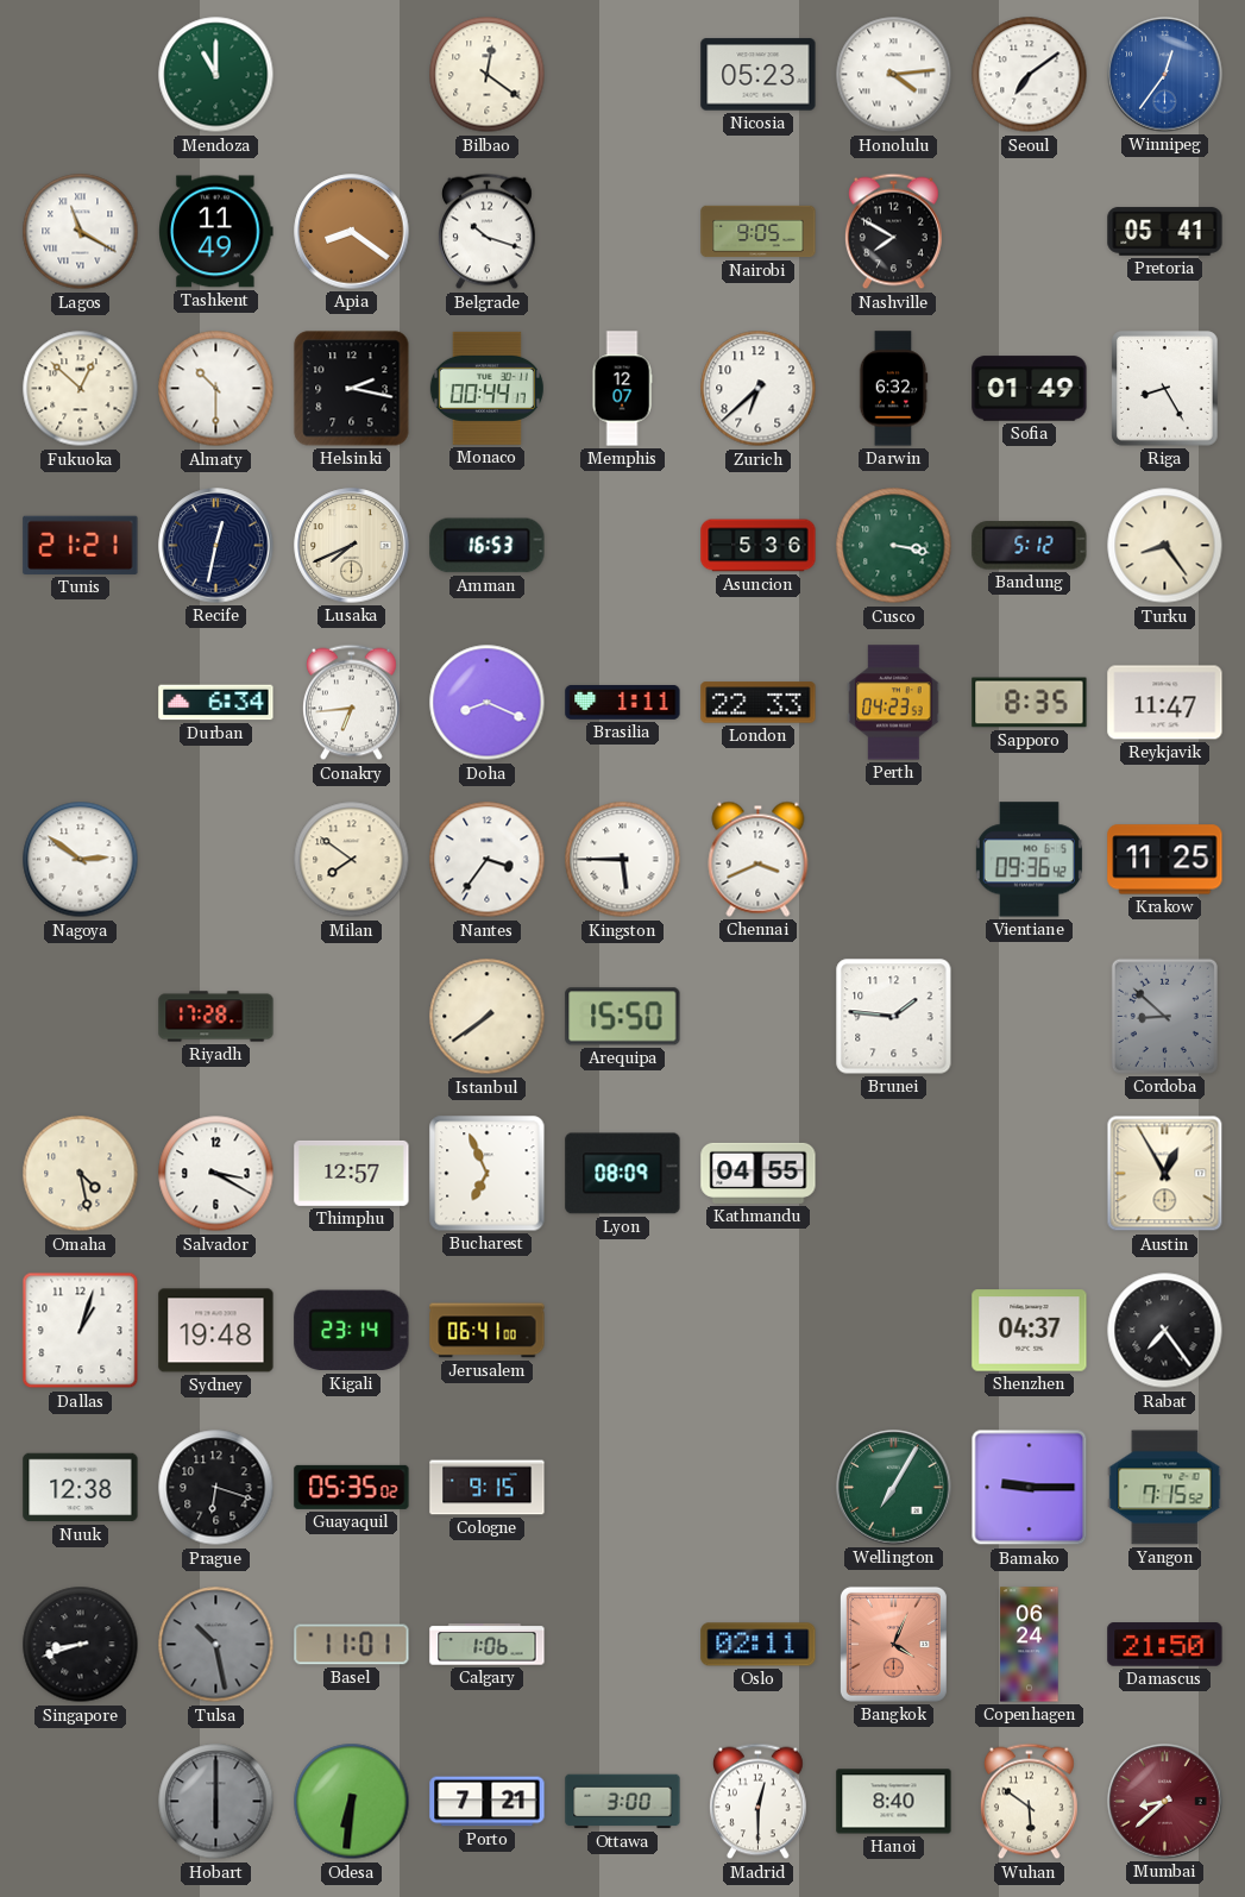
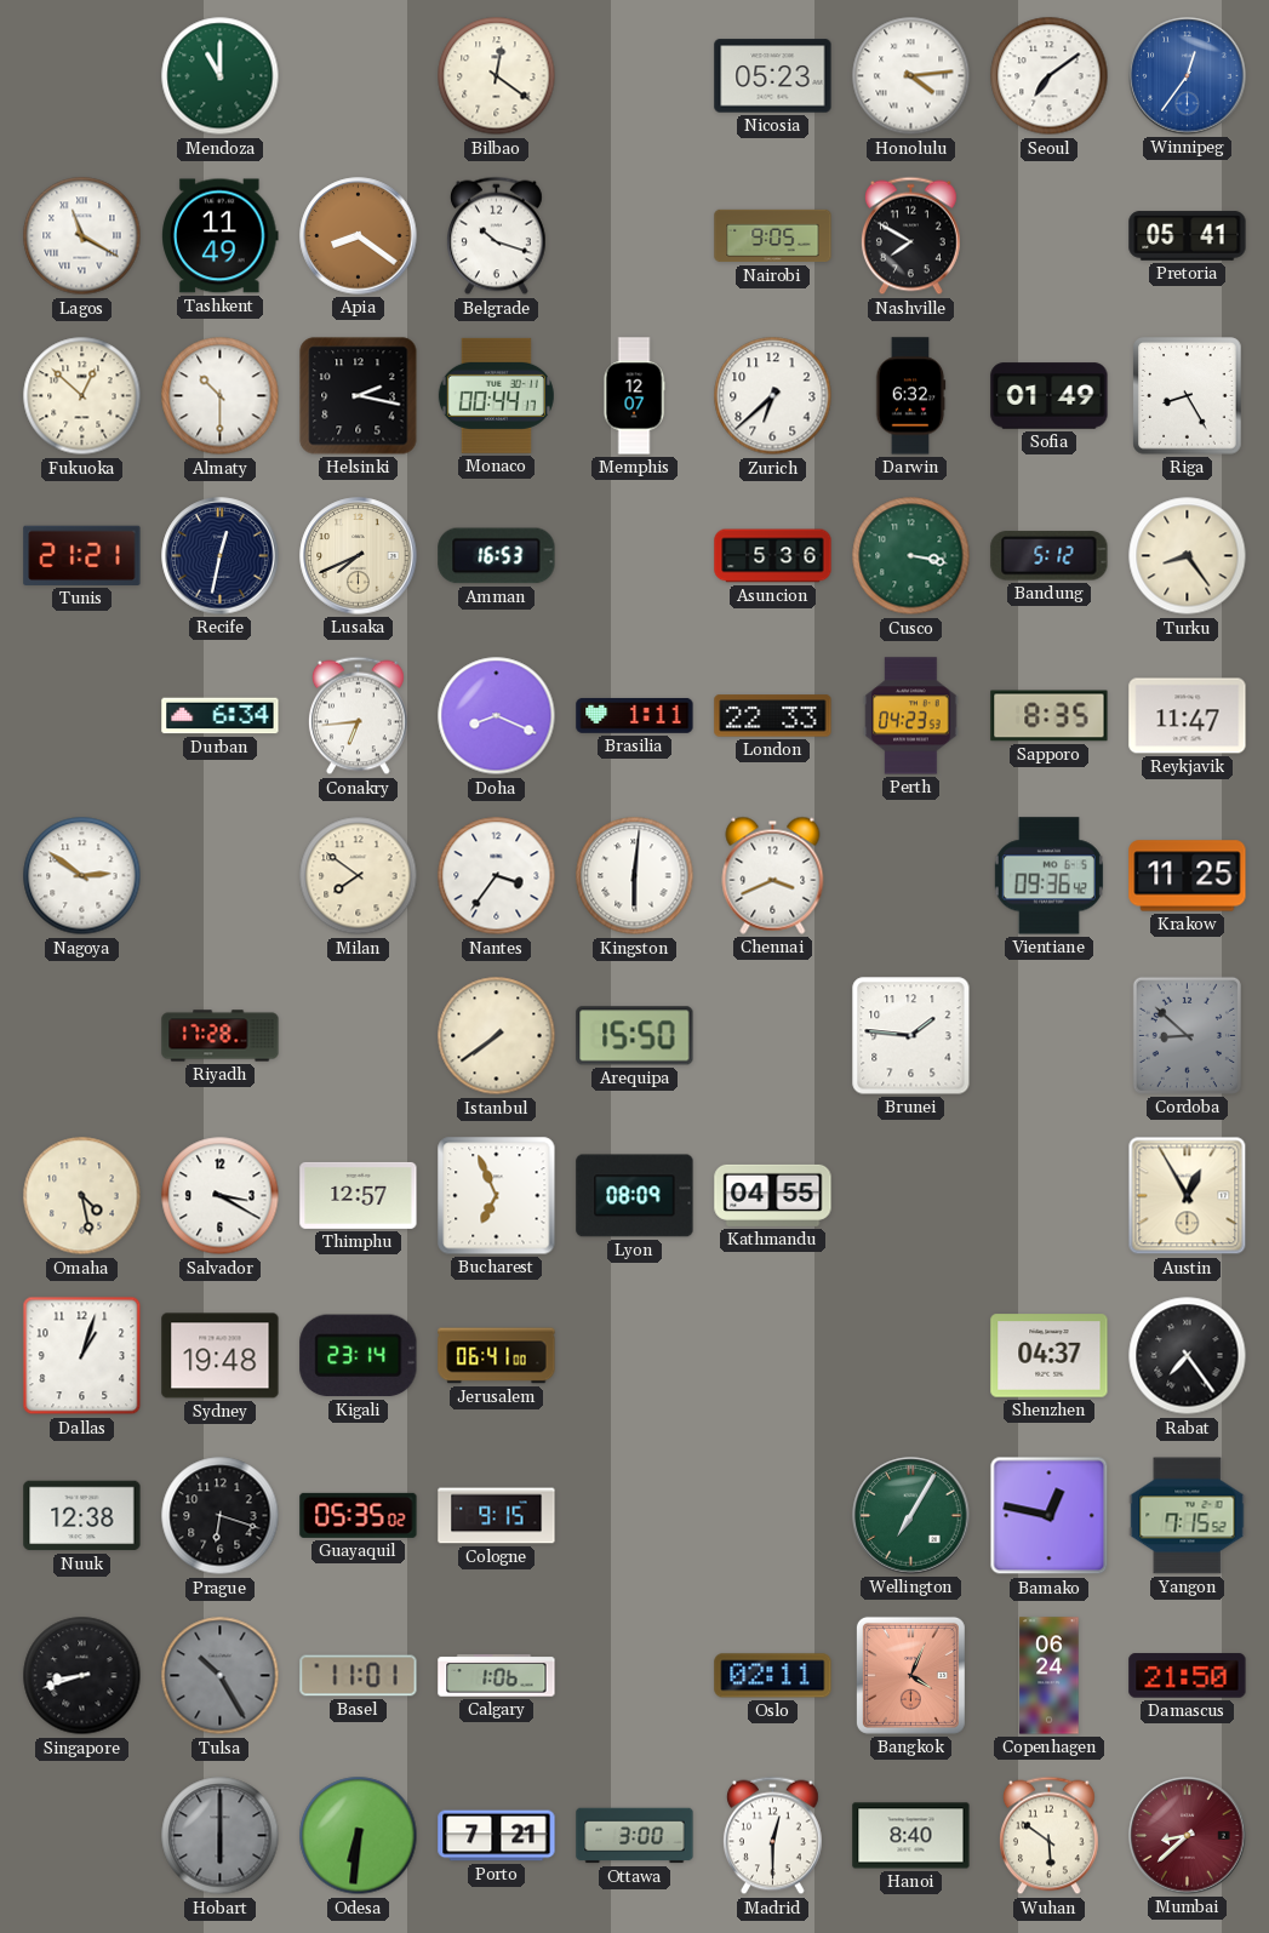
Kingston: 5:45 -> 6:01 (635, 876)
Bamako: 9:15 -> 12:47 (1050, 1516)
Tulsa: 10:28 -> 10:25 (221, 1676)
